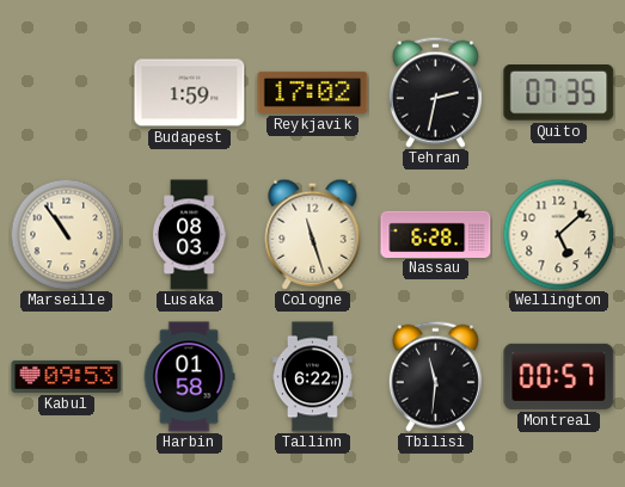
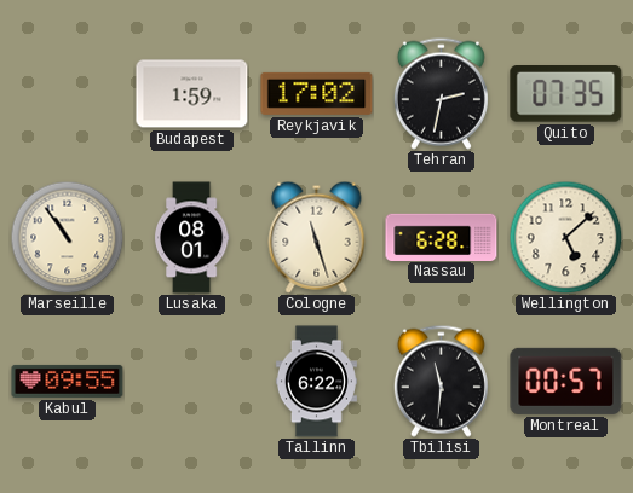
Lusaka: 08:03 -> 08:01 (191, 238)
Kabul: 09:53 -> 09:55 (68, 381)
Harbin: 01:58 -> none (189, 377)
